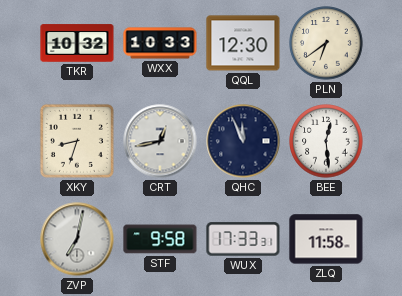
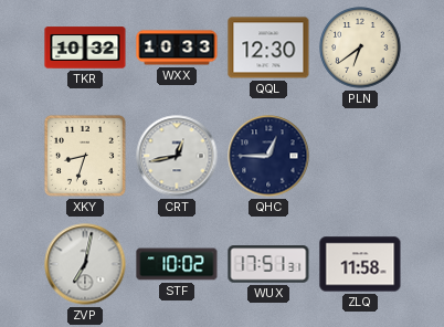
QHC: 11:56 -> 12:45 (268, 156)
BEE: 12:29 -> none (326, 141)
STF: 9:58 -> 10:02 (177, 264)
WUX: 17:33 -> 17:51 (268, 264)
